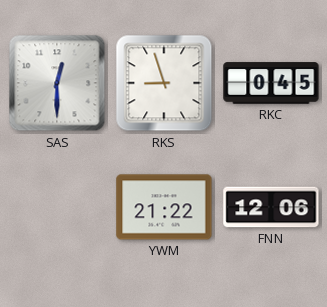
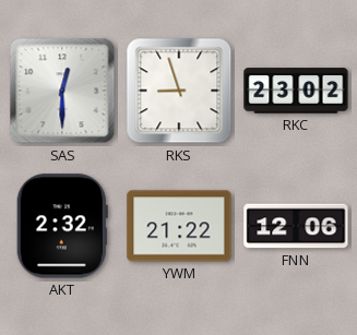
RKC: 0:45 -> 23:02 (296, 91)
AKT: none -> 2:32 (62, 226)
